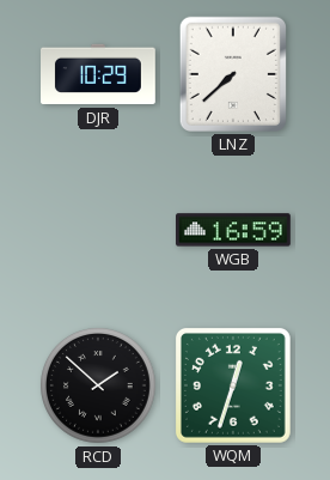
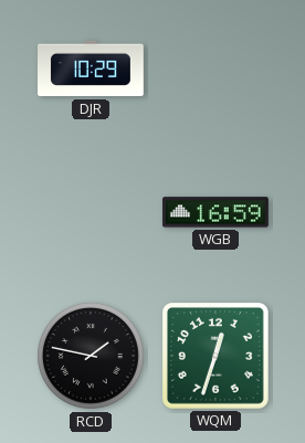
LNZ: 7:38 -> none (233, 74)
RCD: 1:52 -> 1:47 (92, 357)
